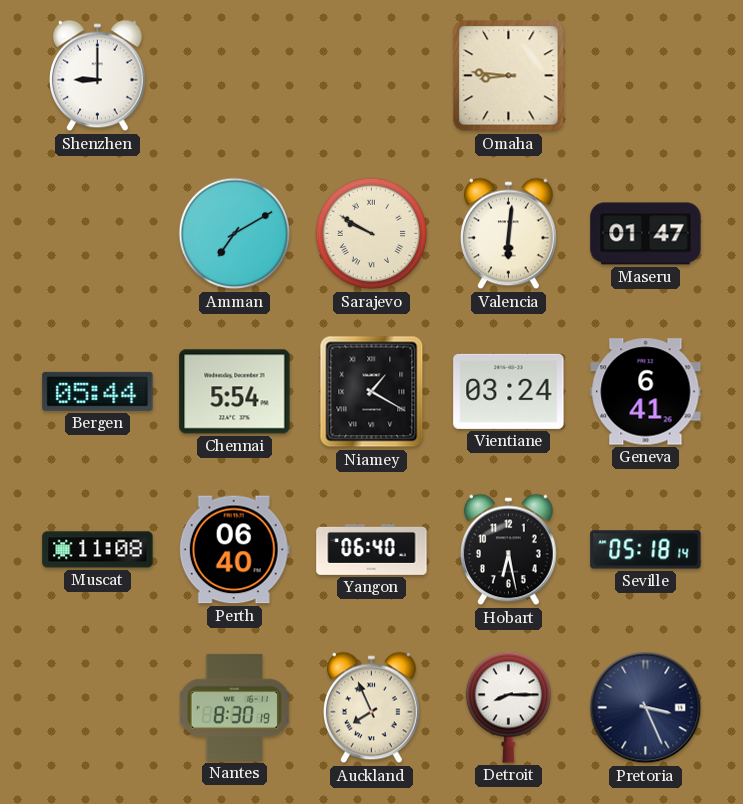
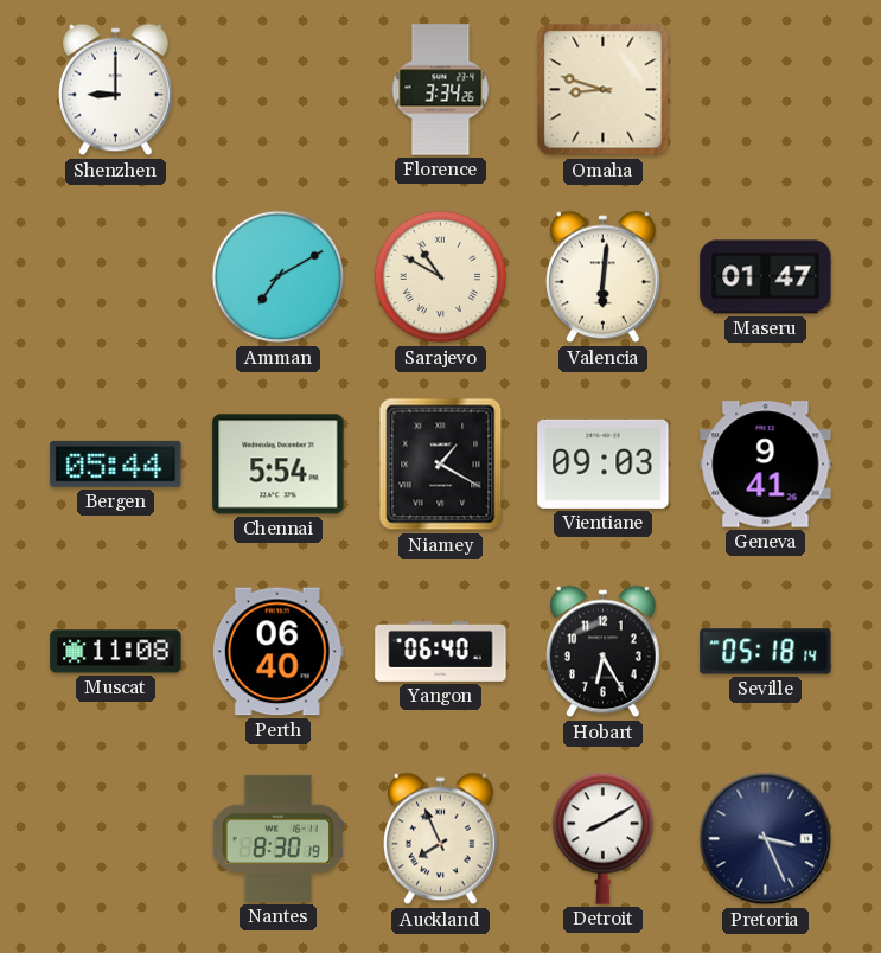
Florence: none -> 3:34 (441, 90)
Omaha: 8:46 -> 8:48 (604, 90)
Sarajevo: 9:50 -> 10:50 (441, 277)
Vientiane: 03:24 -> 09:03 (604, 463)
Geneva: 6:41 -> 9:41 (766, 465)
Hobart: 6:28 -> 6:25 (604, 652)
Detroit: 8:15 -> 8:10 (602, 838)
